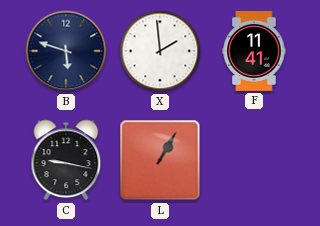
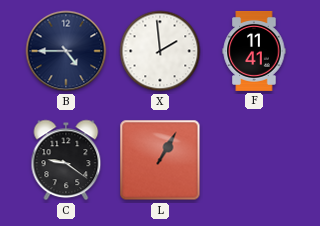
B: 5:48 -> 4:45 (66, 51)
C: 9:17 -> 9:21 (66, 160)
